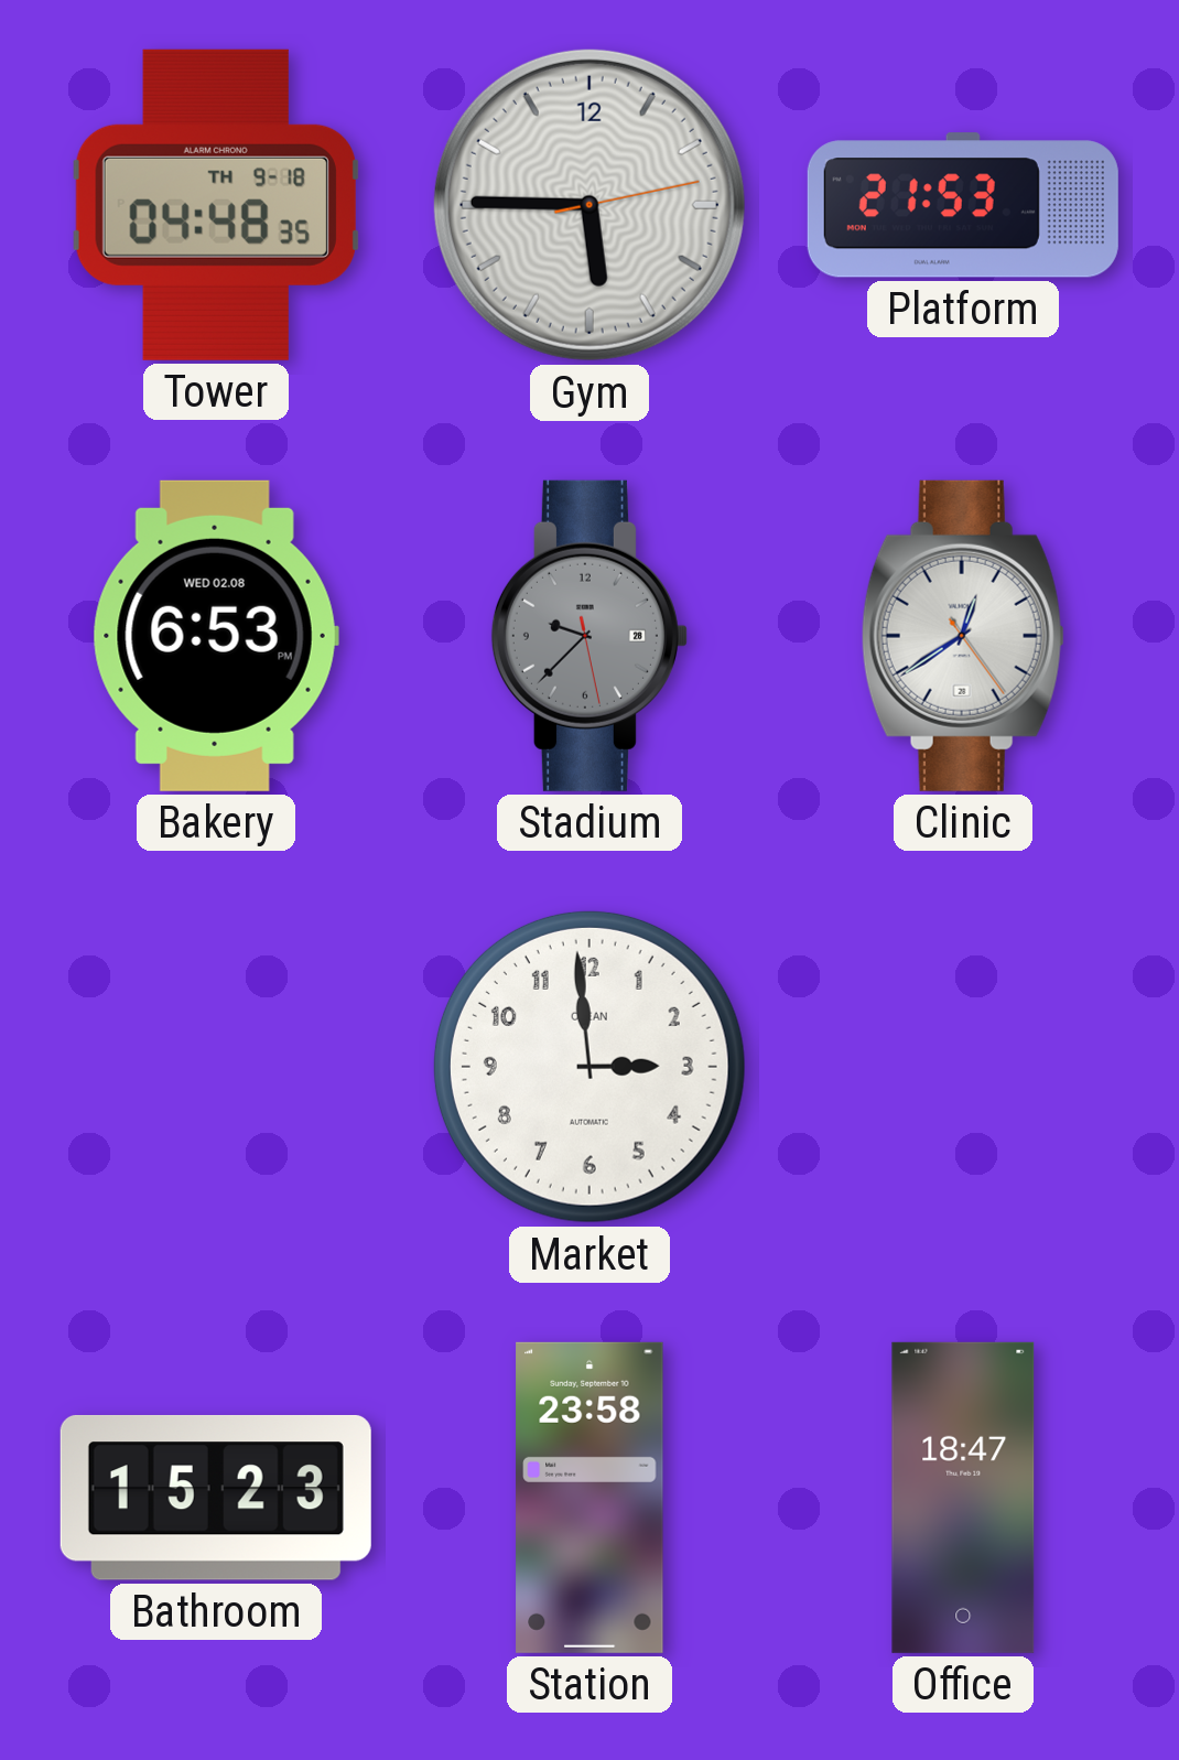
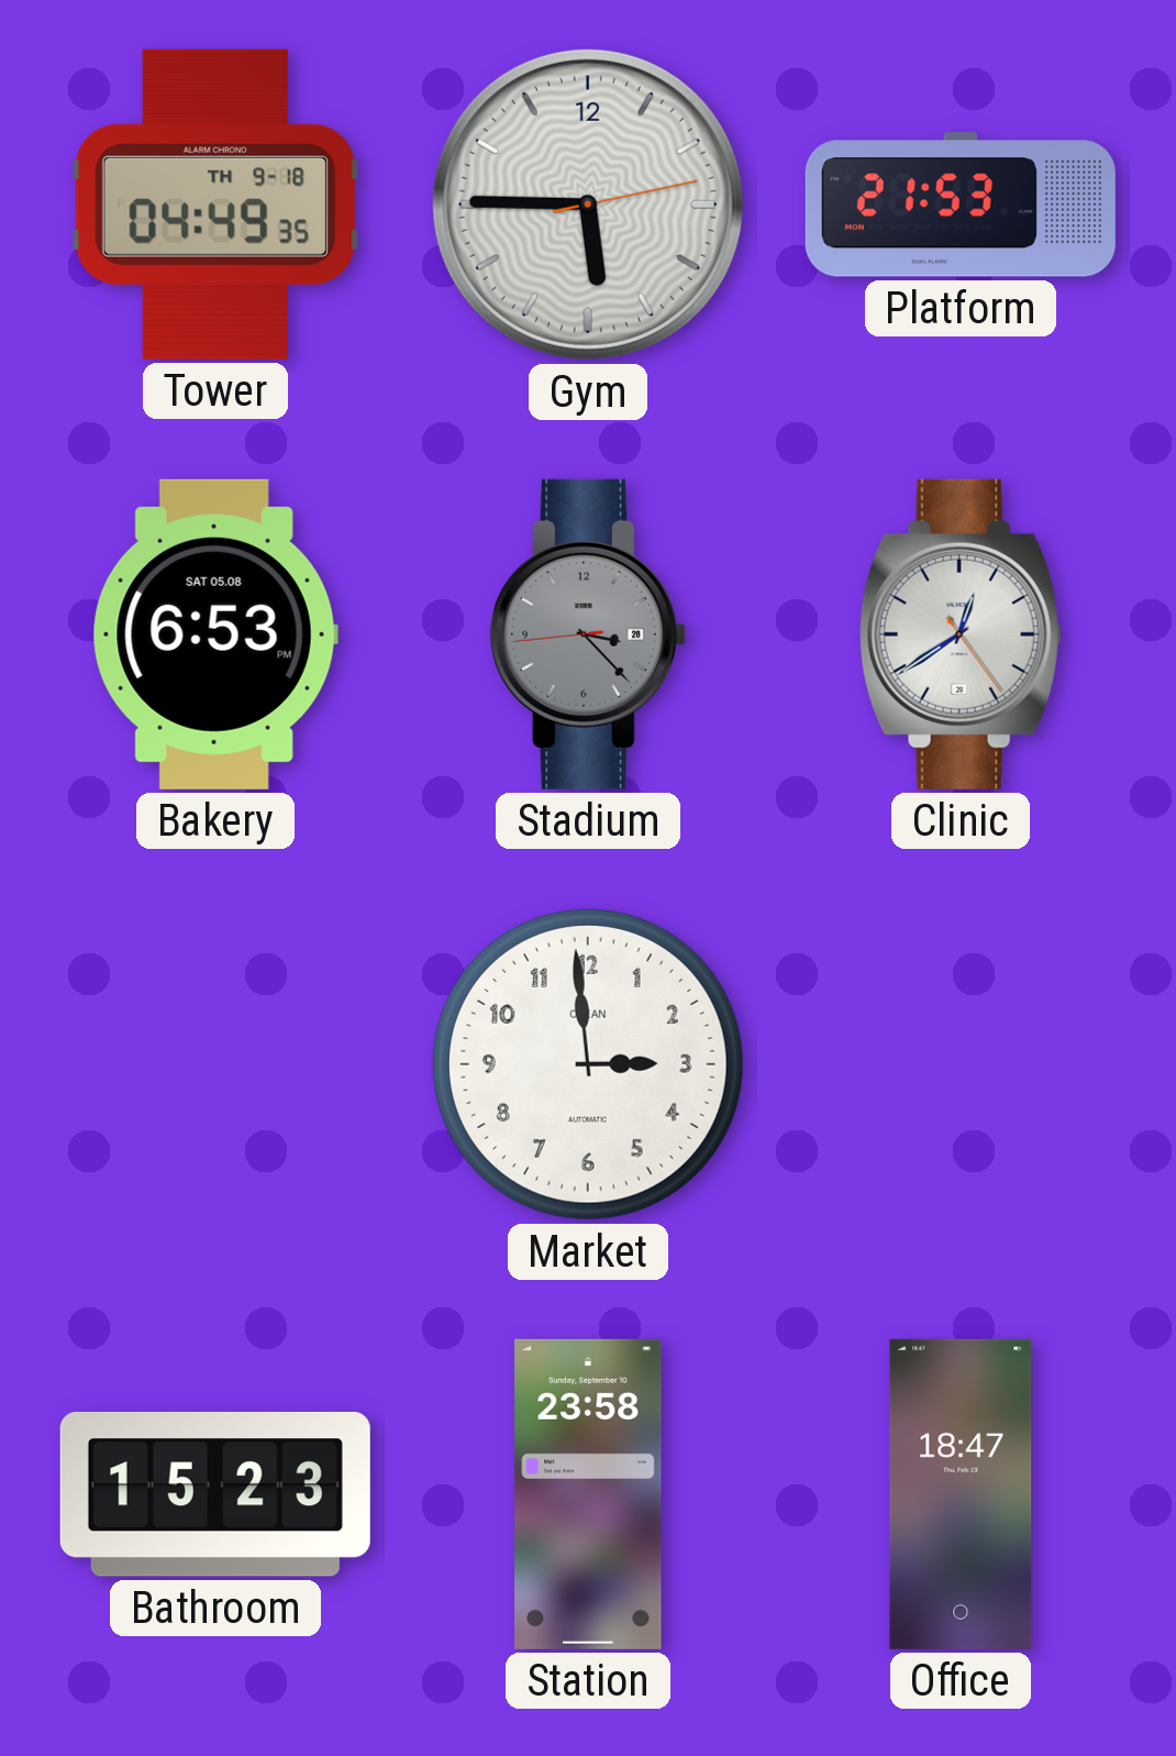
Tower: 04:48 -> 04:49 (215, 205)
Bakery date: WED 02.08 -> SAT 05.08 (215, 634)
Stadium: 9:37 -> 3:22 (588, 634)
